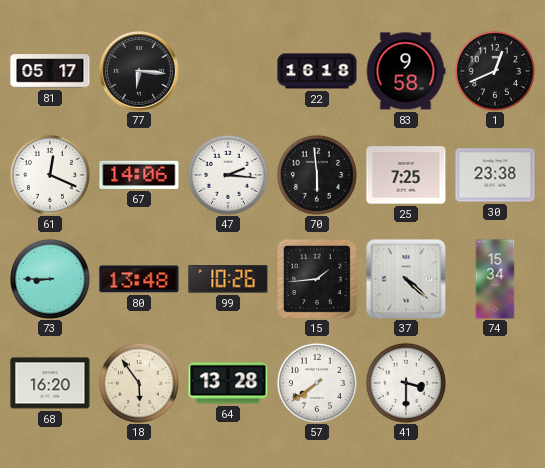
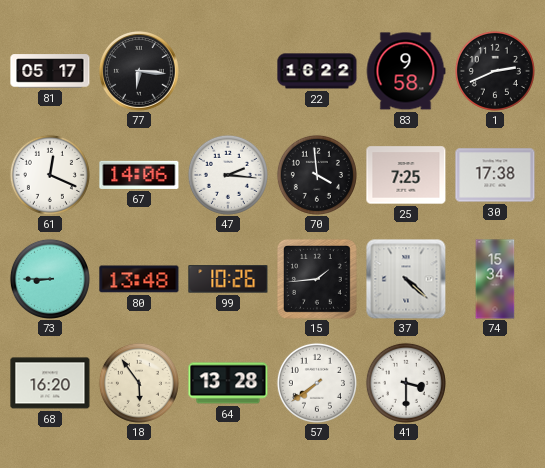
22: 16:18 -> 16:22 (317, 71)
1: 12:41 -> 2:41 (495, 71)
70: 5:59 -> 3:59 (317, 175)
30: 23:38 -> 17:38 (495, 175)
